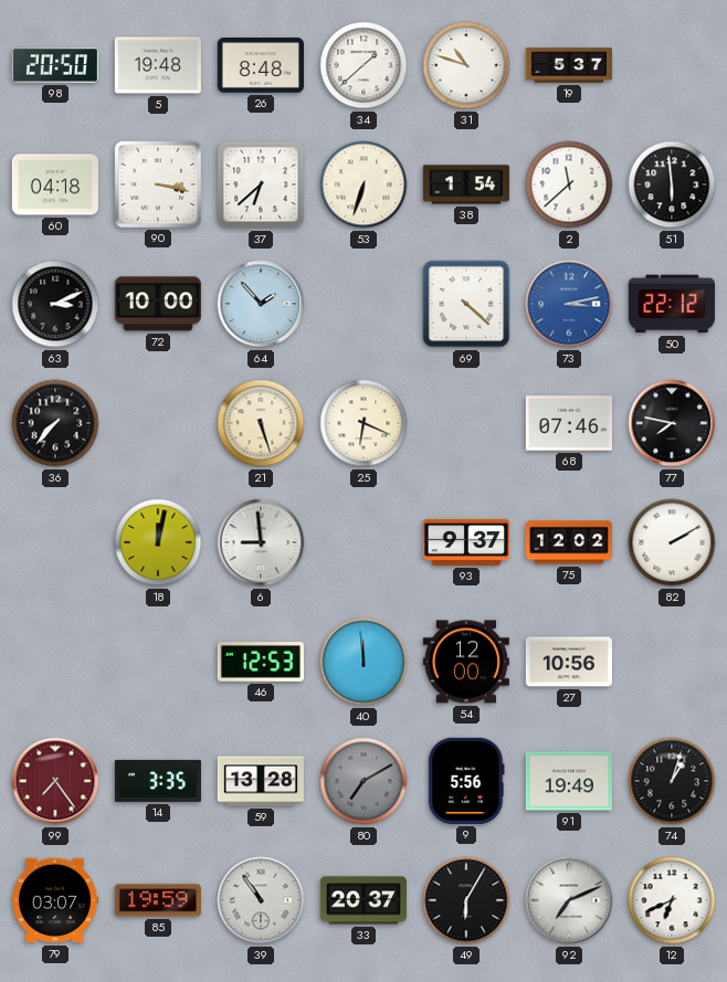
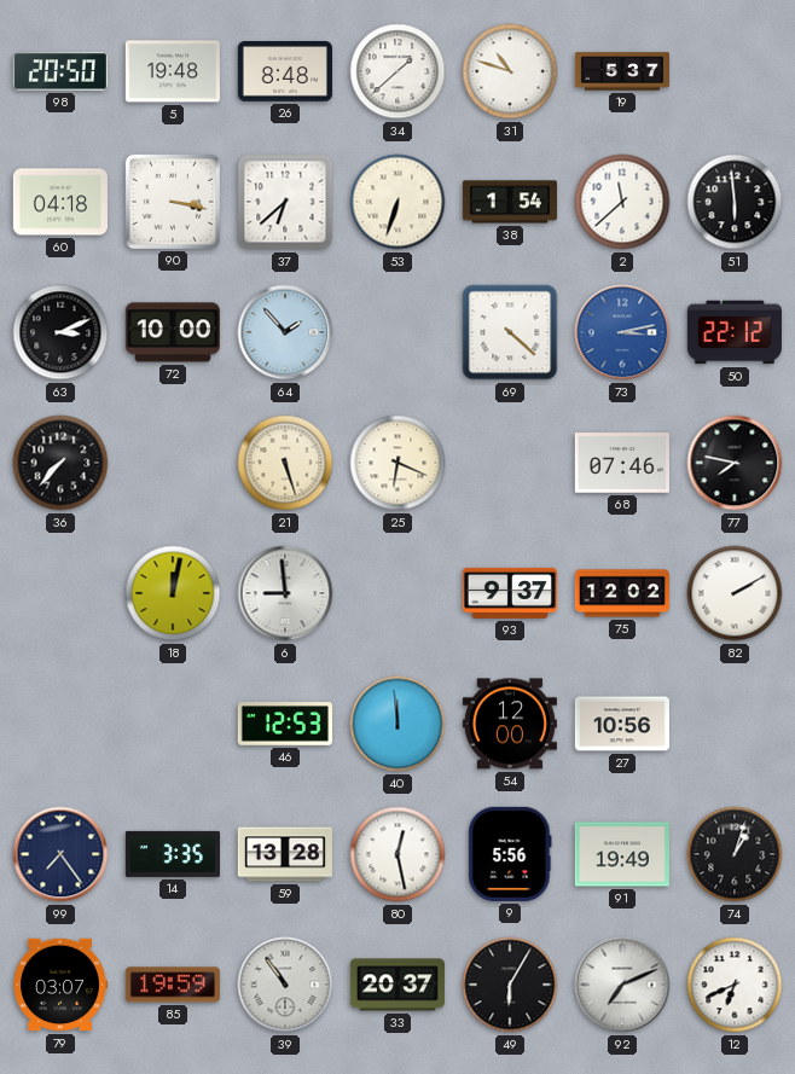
99 dial: burgundy -> navy (60, 854)
80: 7:10 -> 12:28 (397, 854)
80 dial: grey -> white (397, 854)
